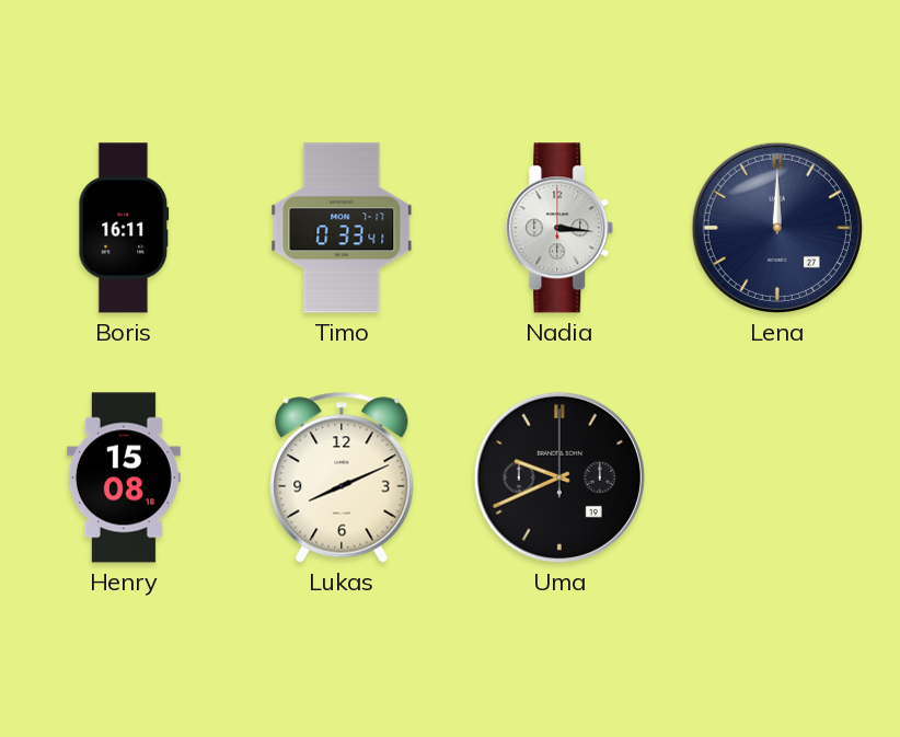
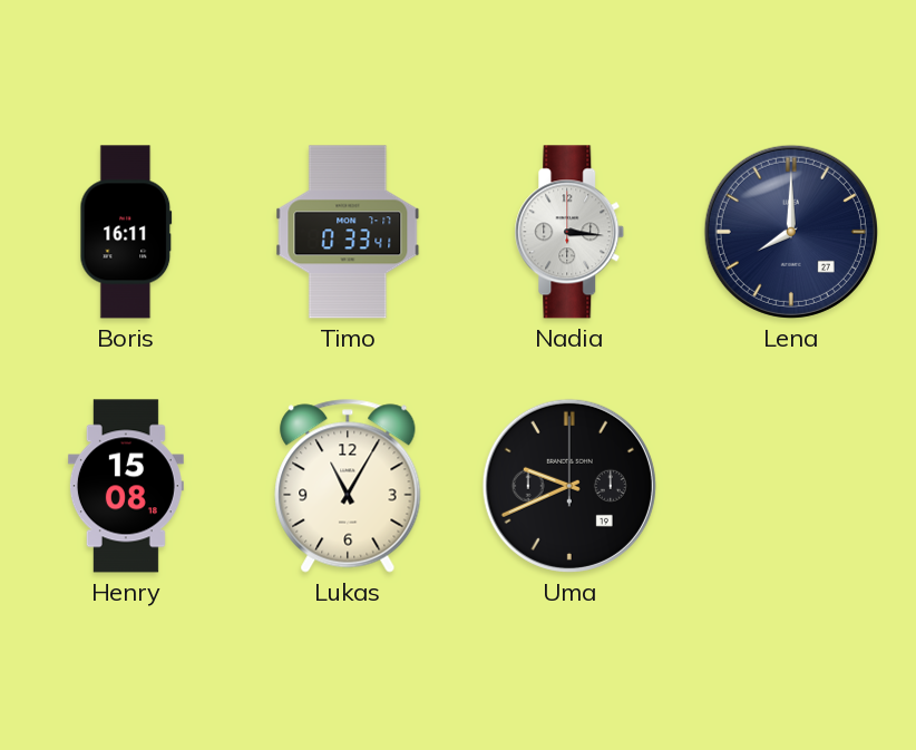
Lena: 12:00 -> 8:00 (791, 232)
Lukas: 8:11 -> 11:05 (348, 486)
